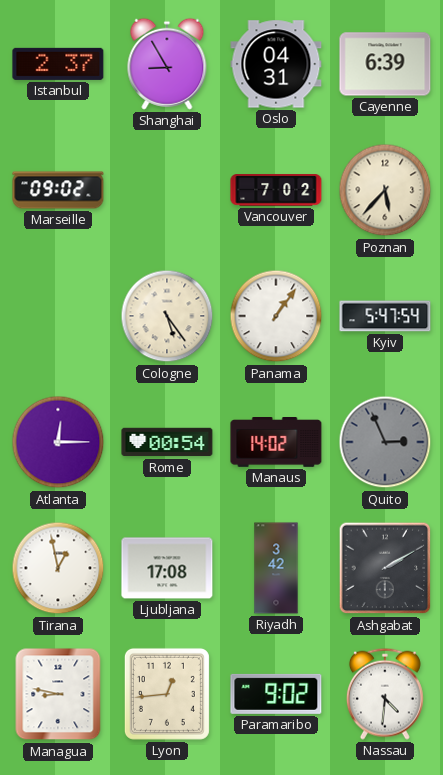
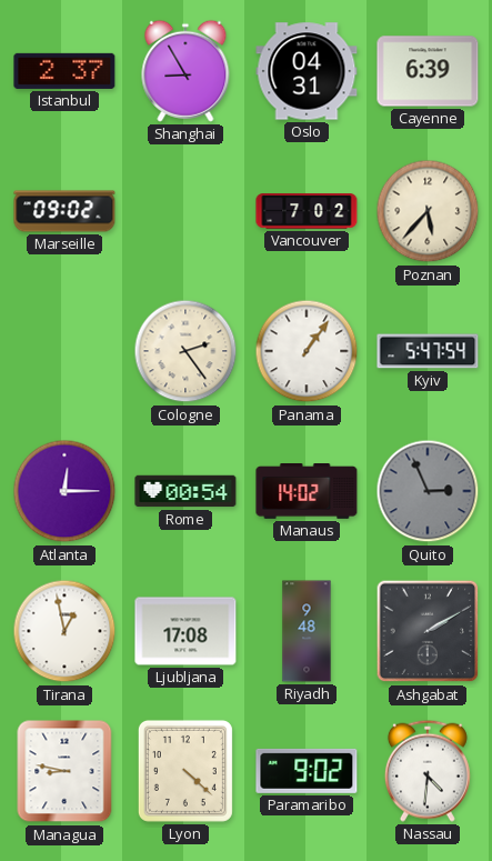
Cologne: 5:24 -> 2:24 (185, 351)
Riyadh: 3:42 -> 9:48 (307, 631)
Lyon: 12:44 -> 4:22 (185, 771)
